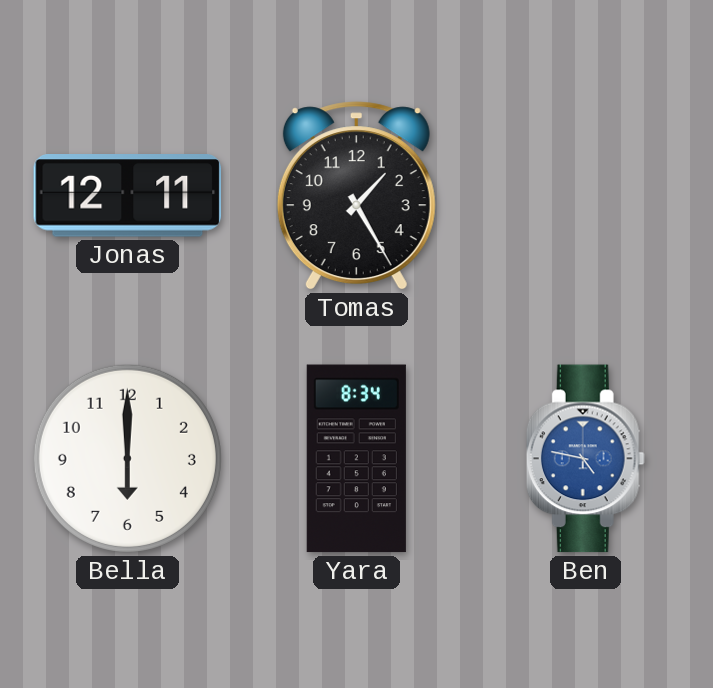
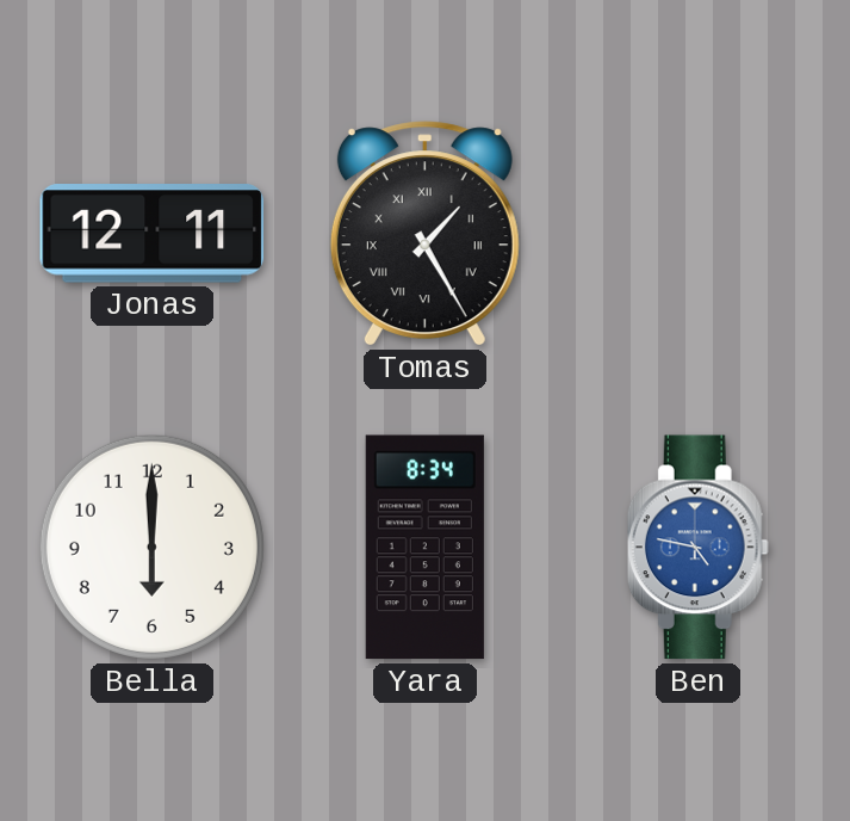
Tomas numerals: Arabic -> Roman (424, 234)
